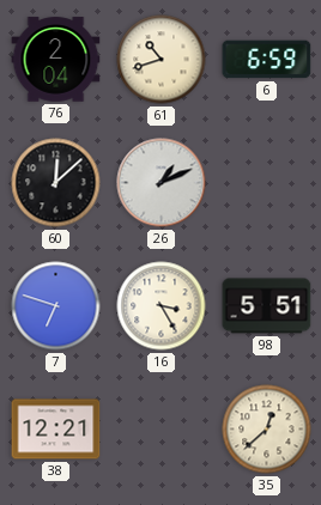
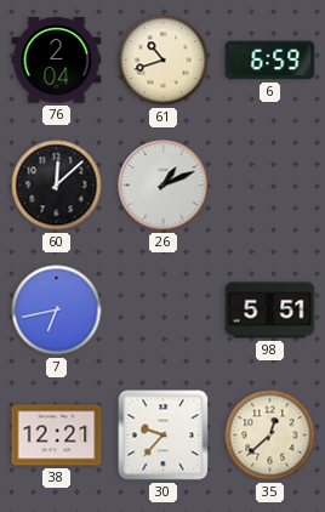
7: 6:48 -> 6:43 (57, 311)
16: 3:25 -> none (162, 306)
30: none -> 9:37 (164, 436)
